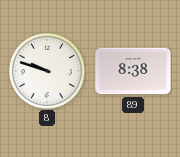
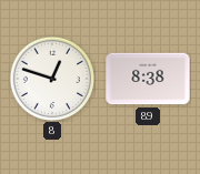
8: 9:48 -> 12:48 (51, 78)
